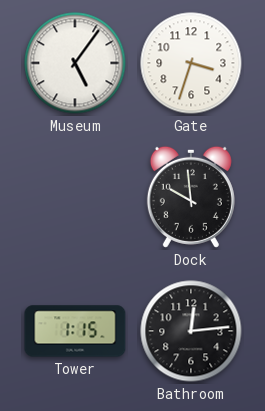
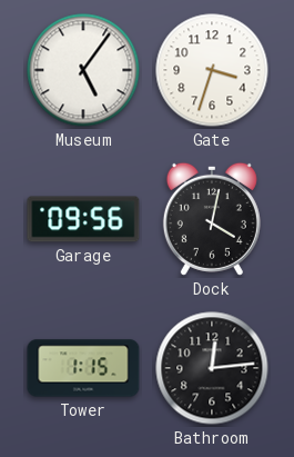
Garage: none -> 09:56 (83, 219)
Dock: 9:59 -> 4:02 (212, 219)
